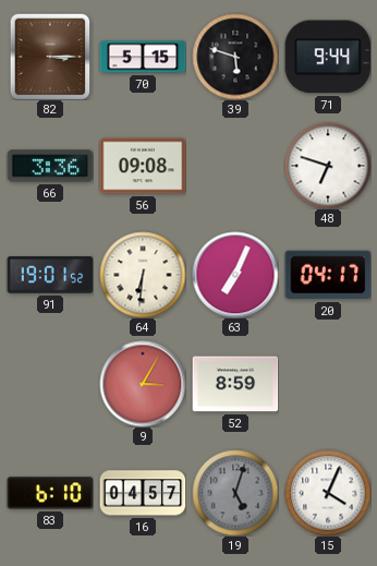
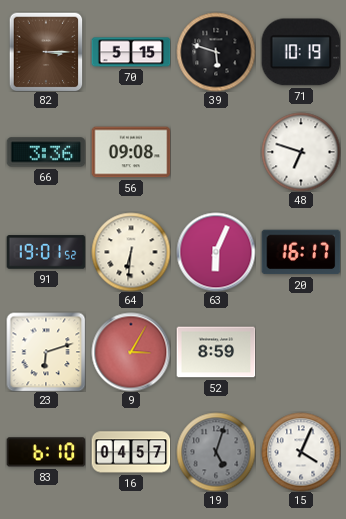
71: 9:44 -> 10:19 (301, 52)
63: 7:04 -> 6:04 (216, 252)
20: 04:17 -> 16:17 (301, 252)
23: none -> 6:12 (46, 352)
